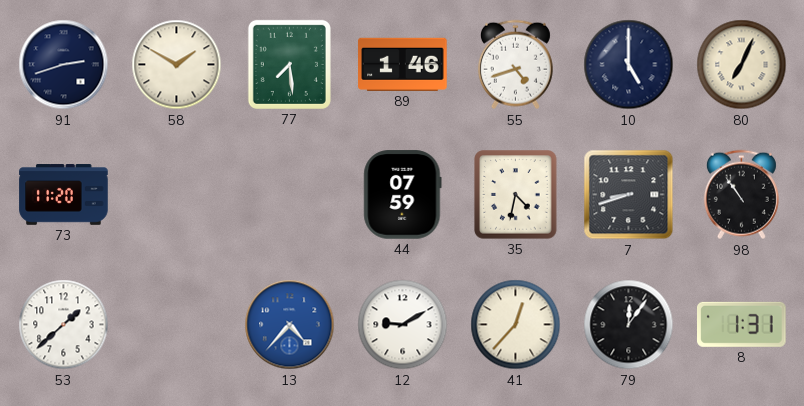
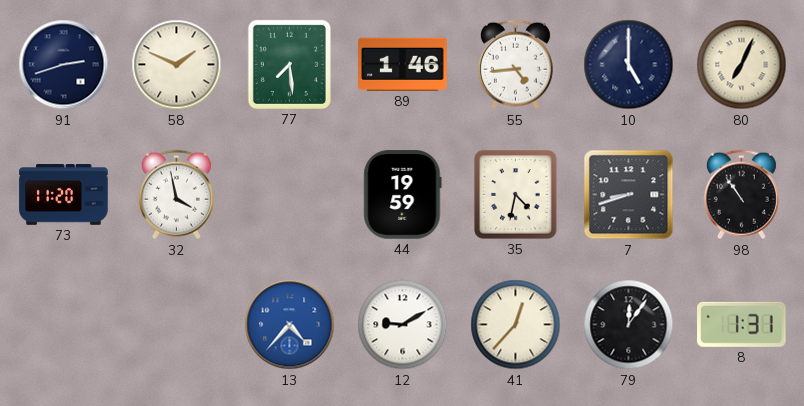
58: 1:50 -> 1:49 (177, 65)
55: 4:42 -> 4:44 (515, 65)
32: none -> 3:58 (176, 195)
44: 07:59 -> 19:59 (403, 195)
53: 1:38 -> none (64, 325)
